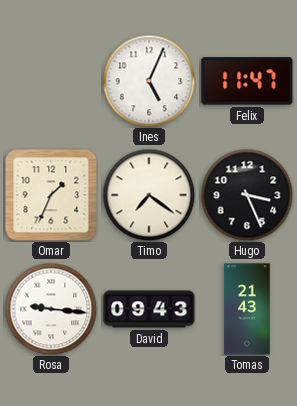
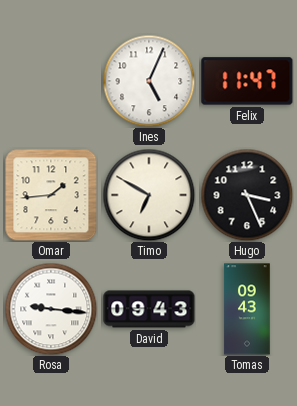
Omar: 1:34 -> 1:44 (51, 195)
Timo: 7:21 -> 6:50 (149, 195)
Tomas: 21:43 -> 09:43 (247, 309)
